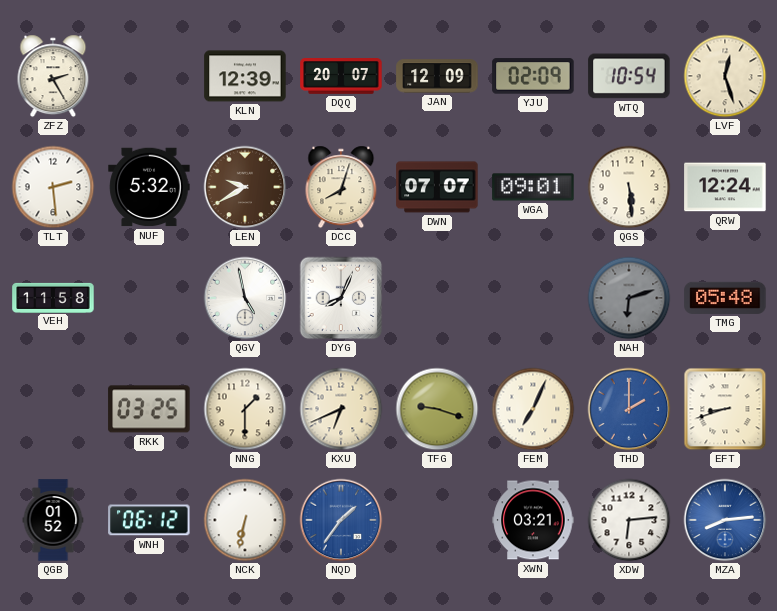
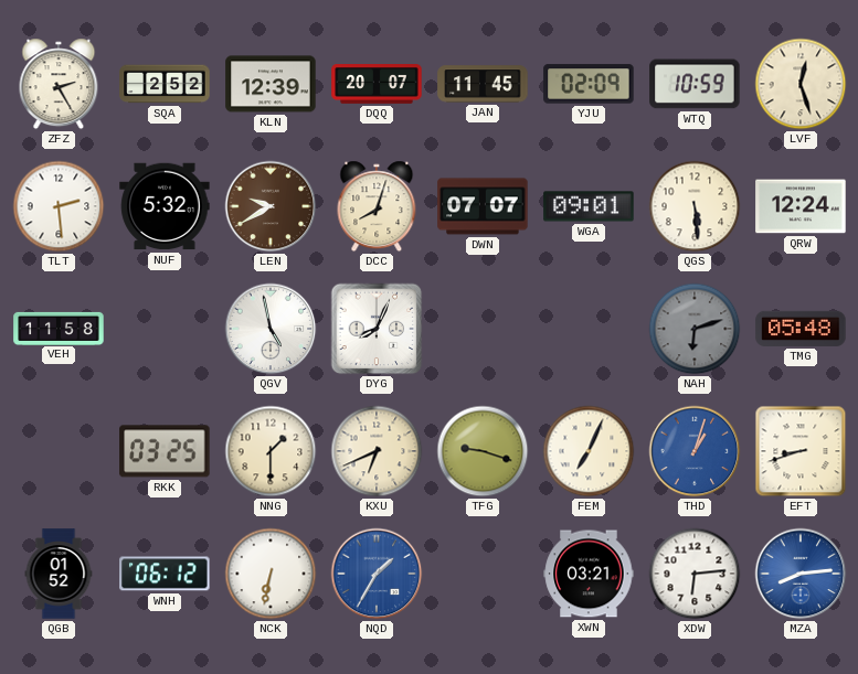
SQA: none -> 2:52 (165, 84)
JAN: 12:09 -> 11:45 (483, 84)
WTQ: 10:54 -> 10:59 (695, 84)
THD: 2:00 -> 1:03 (695, 451)
NQD: 1:36 -> 1:35 (377, 574)
